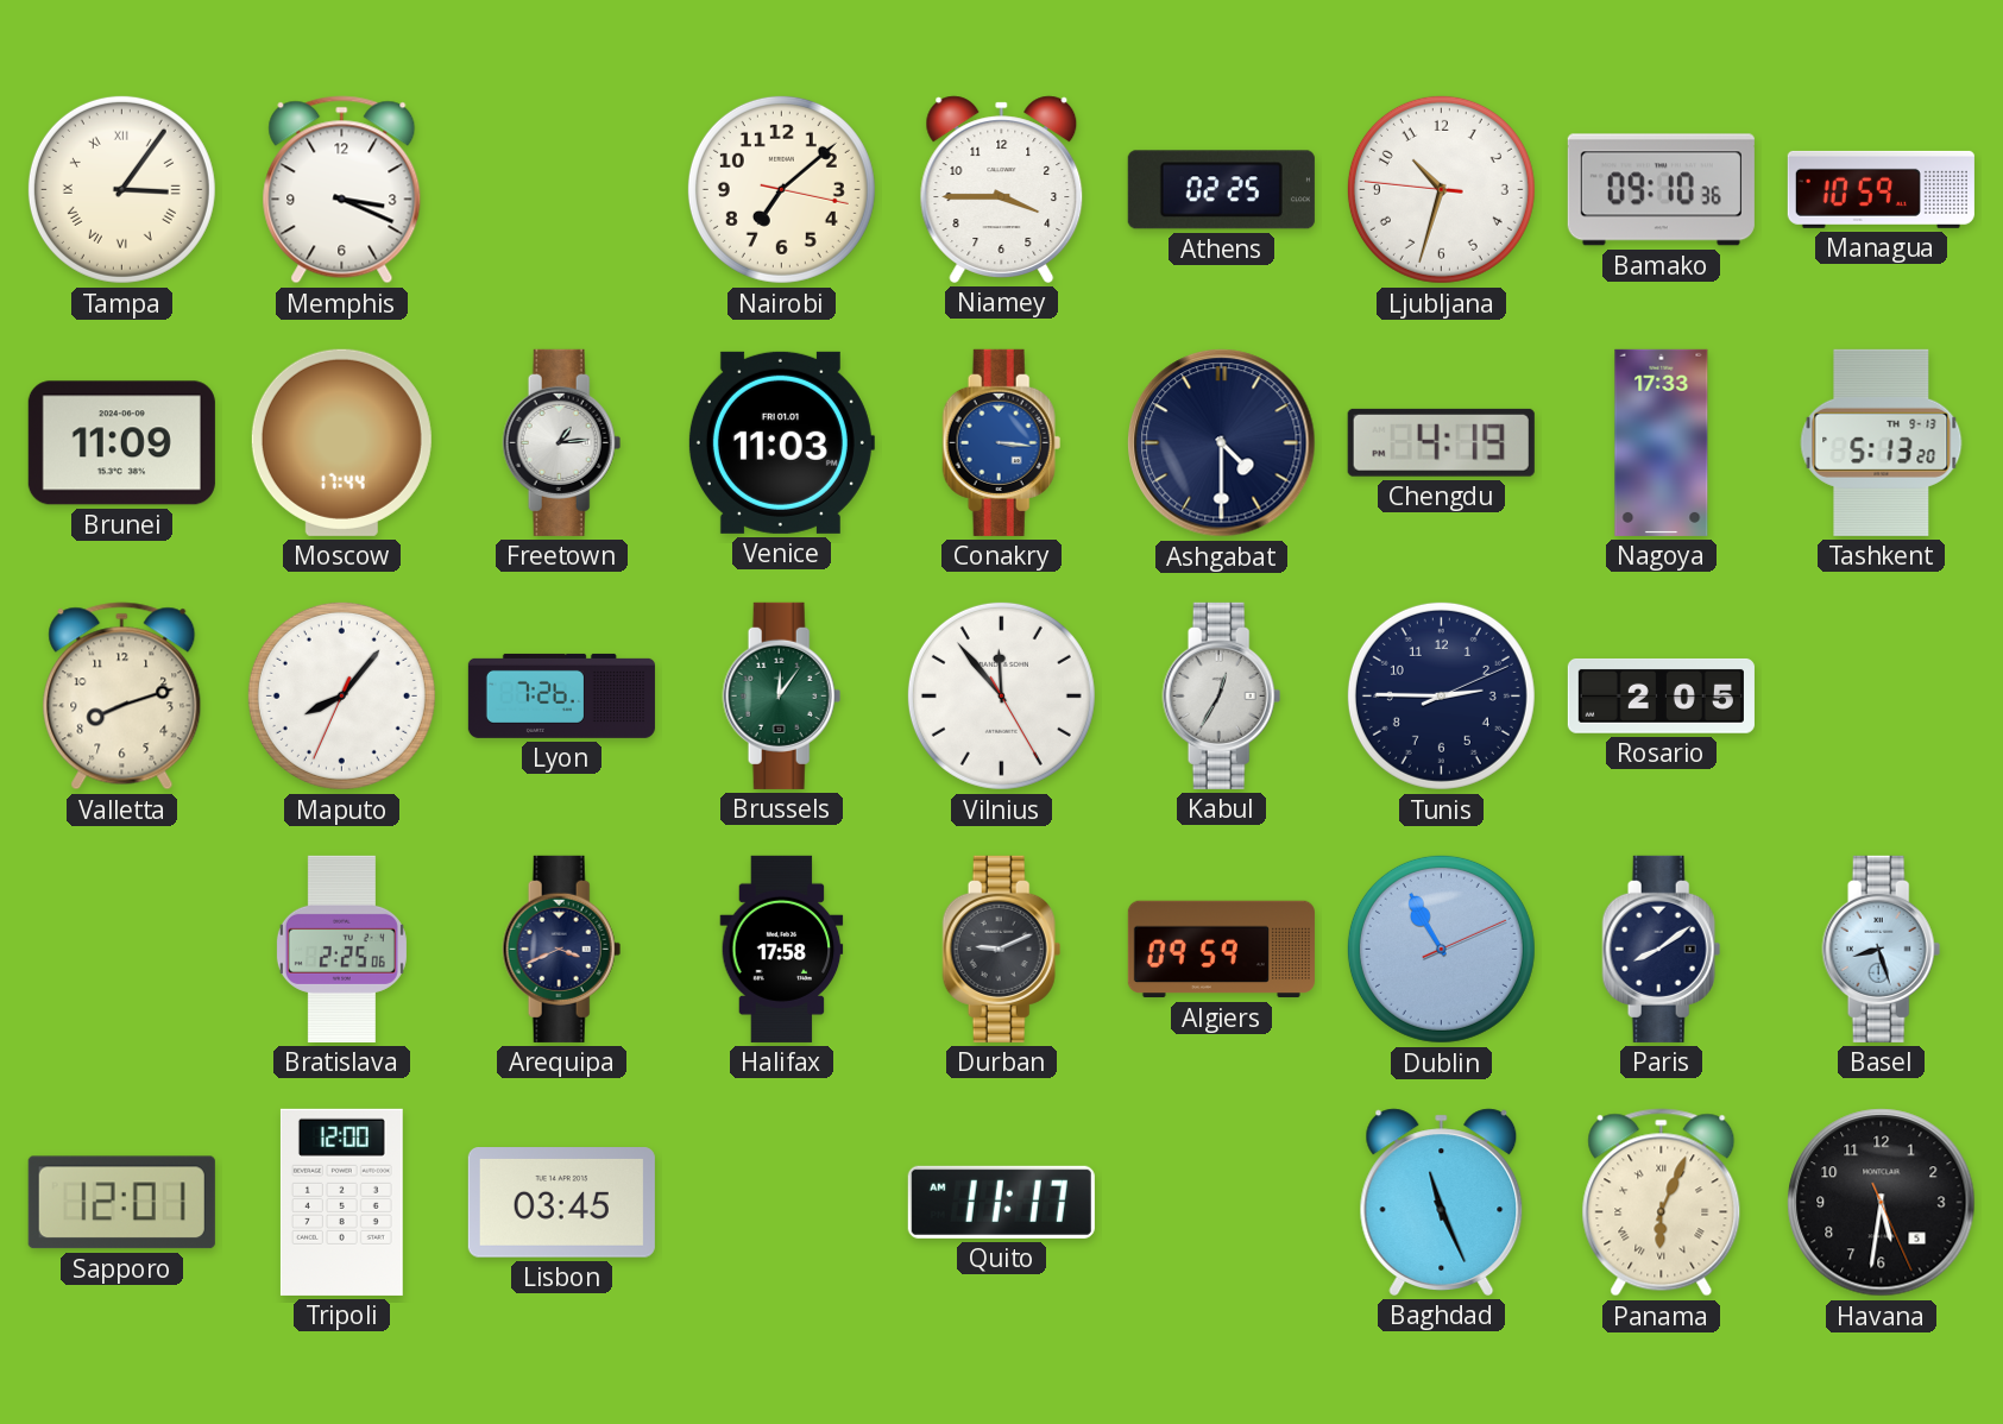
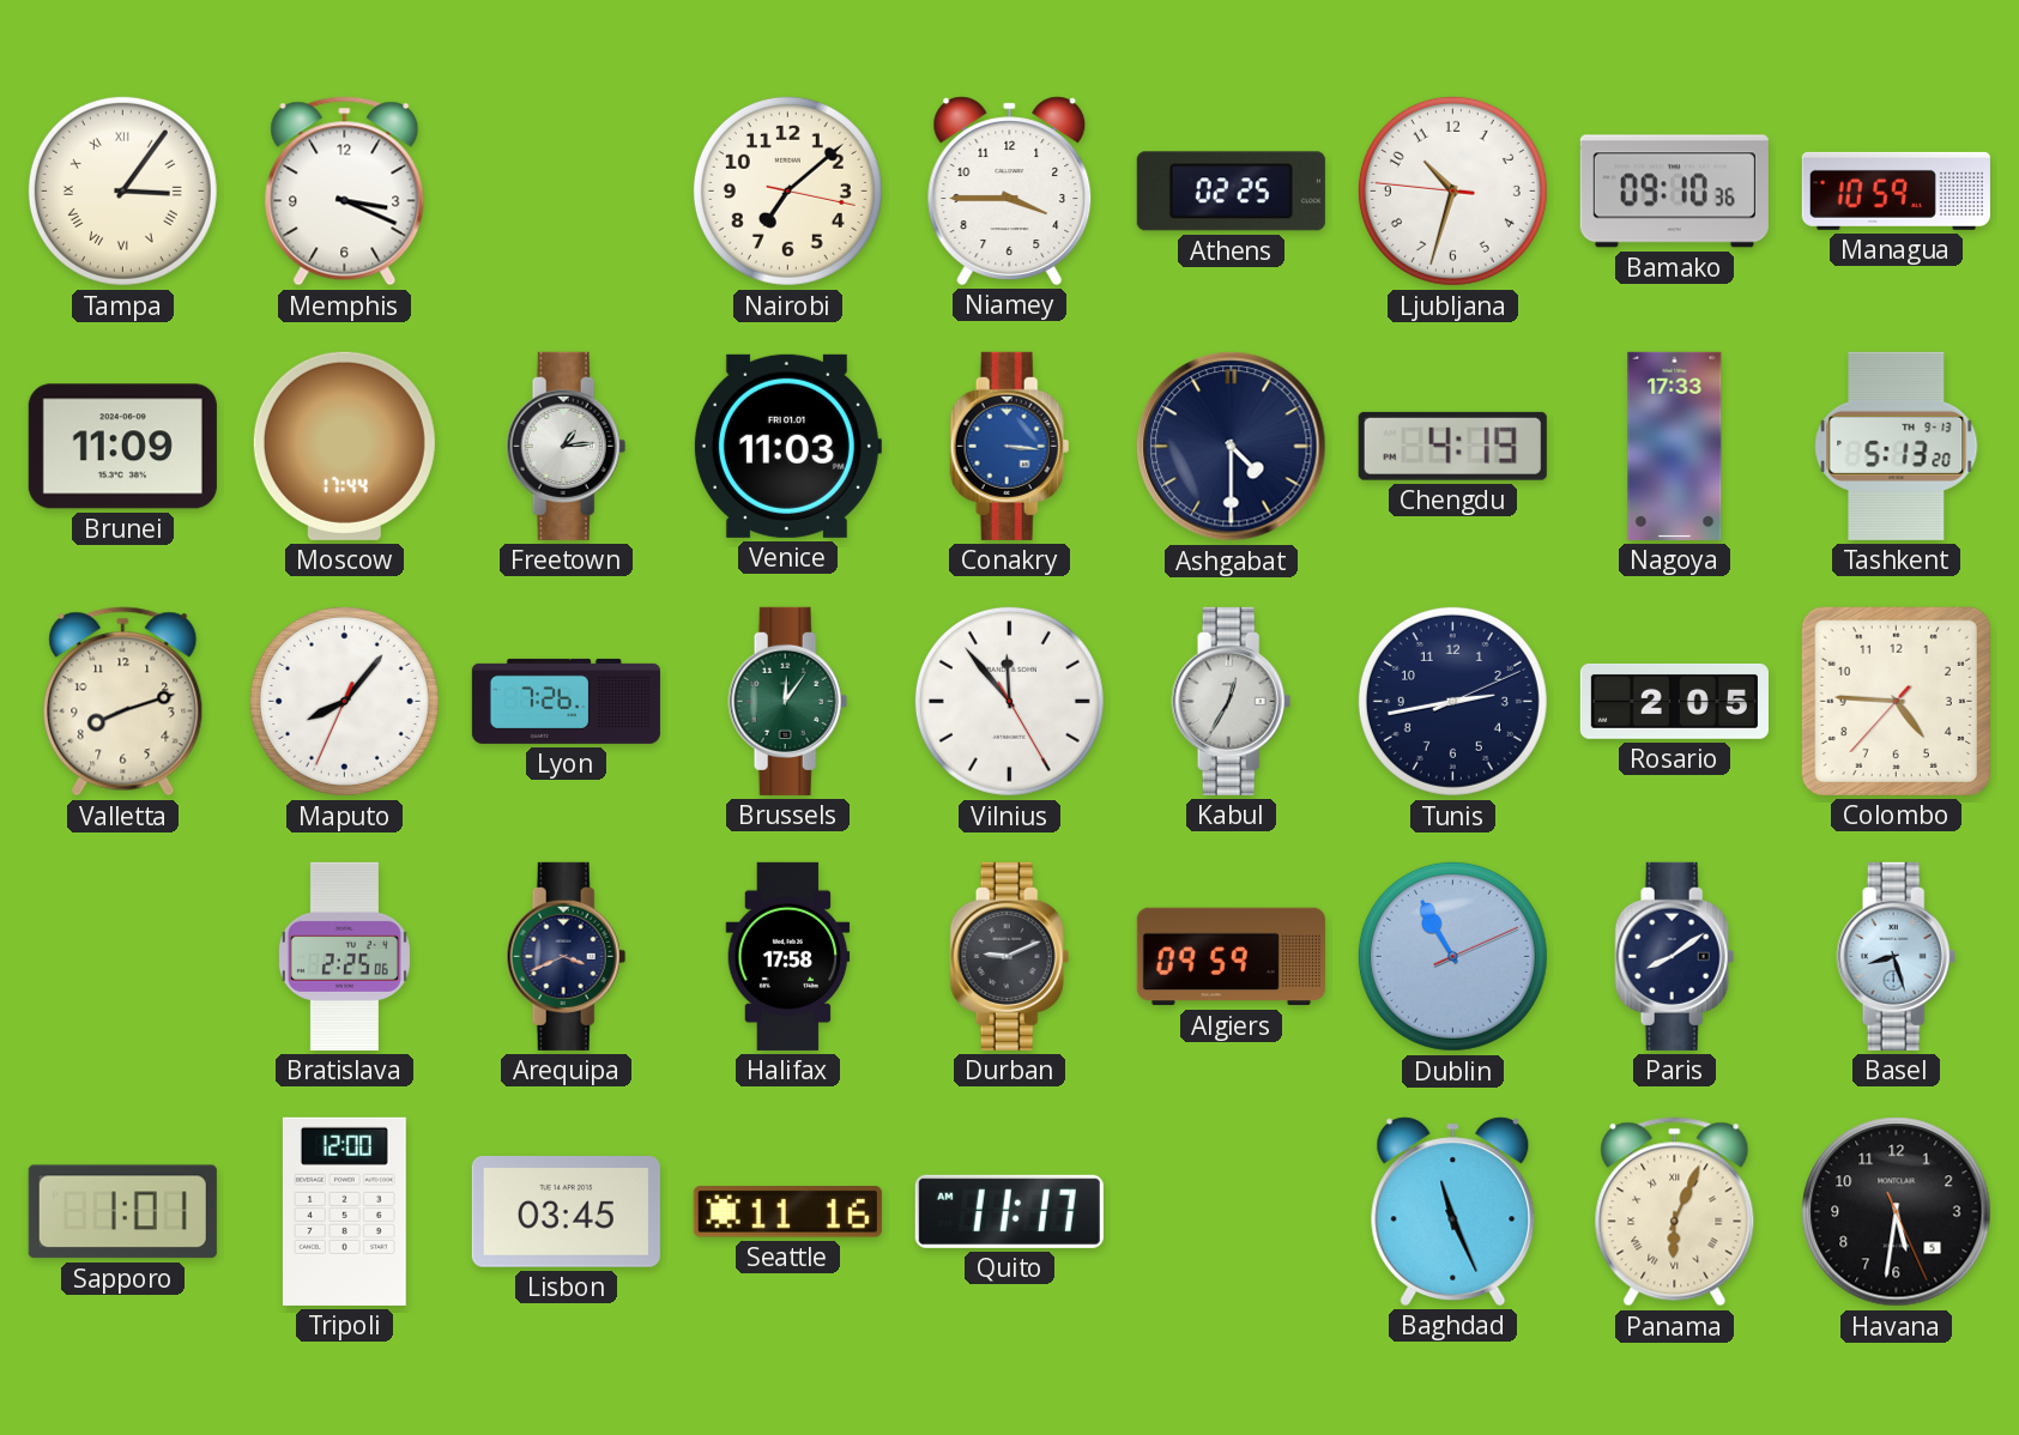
Tunis: 2:45 -> 2:43 (1452, 701)
Colombo: none -> 4:45 (1896, 701)
Sapporo: 12:01 -> 1:01 (122, 1212)
Seattle: none -> 11:16 (787, 1212)
